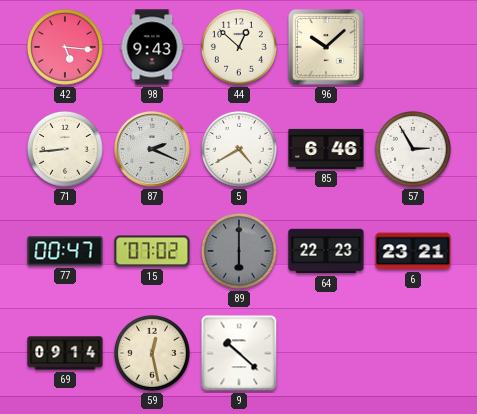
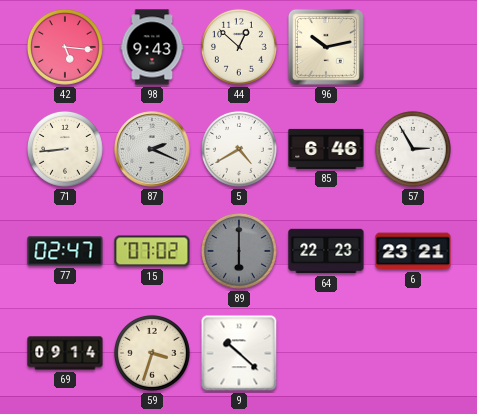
96: 10:08 -> 10:13 (326, 47)
77: 00:47 -> 02:47 (65, 251)
59: 12:28 -> 3:33 (152, 353)
